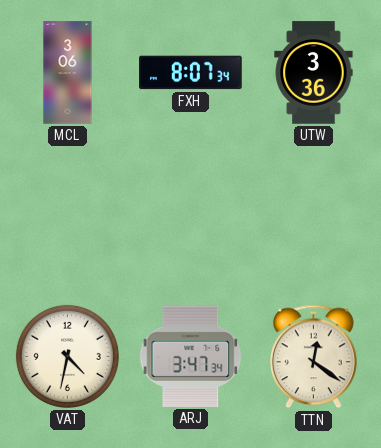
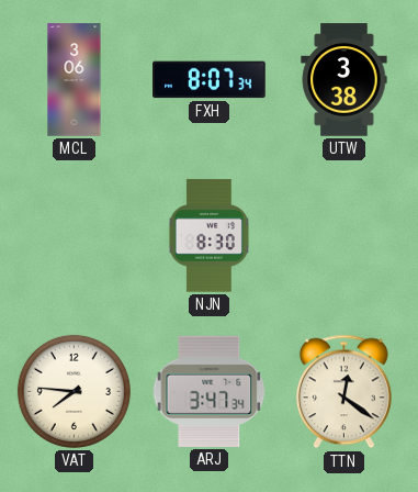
UTW: 3:36 -> 3:38 (344, 80)
NJN: none -> 8:30 (208, 236)
VAT: 4:32 -> 7:46 (74, 391)
